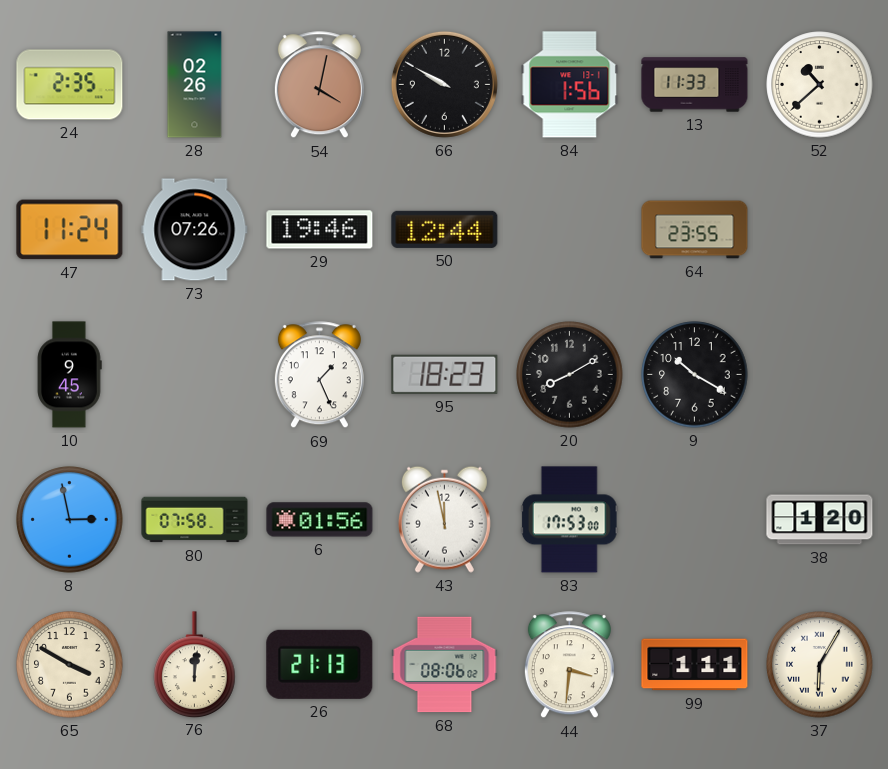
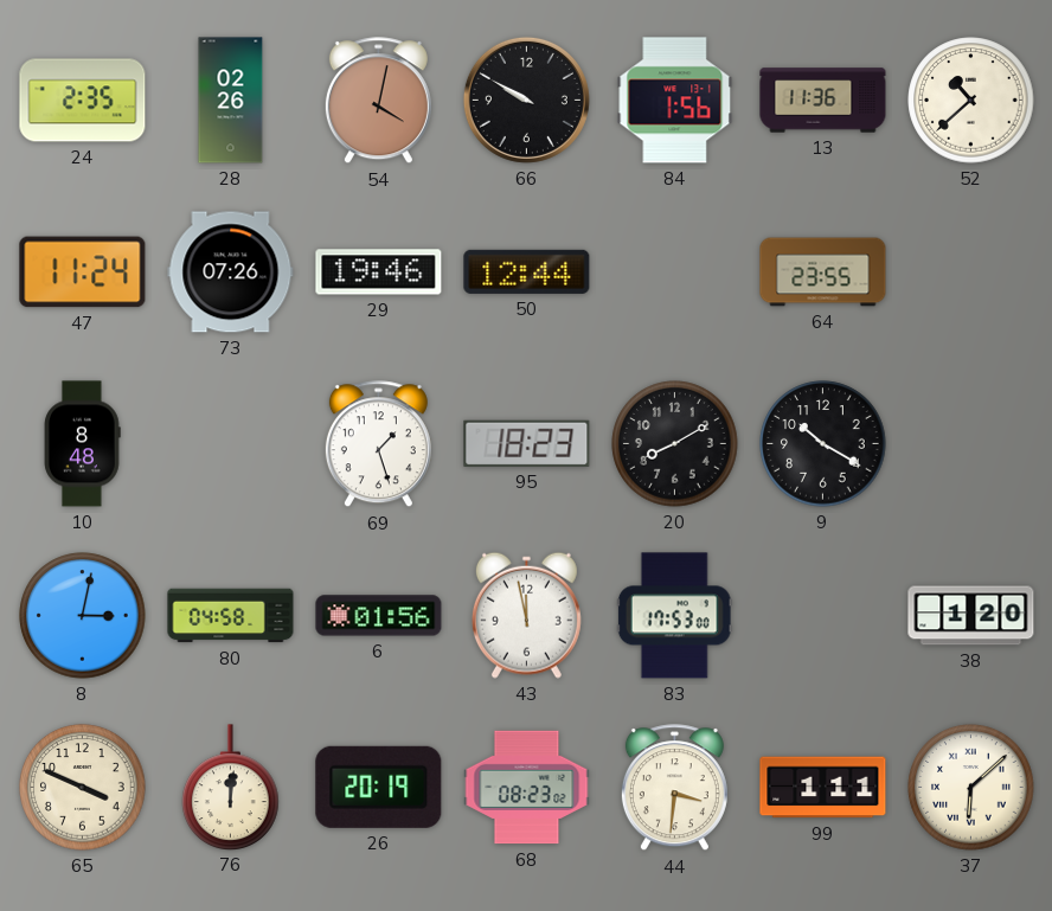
13: 11:33 -> 11:36 (823, 101)
10: 9:45 -> 8:48 (82, 444)
69: 1:26 -> 1:27 (378, 444)
8: 2:58 -> 3:02 (83, 616)
80: 07:58 -> 04:58 (231, 616)
65: 3:50 -> 3:49 (83, 788)
26: 21:13 -> 20:19 (379, 787)
68: 08:06 -> 08:23 (527, 788)
37: 6:05 -> 6:08 (971, 788)
